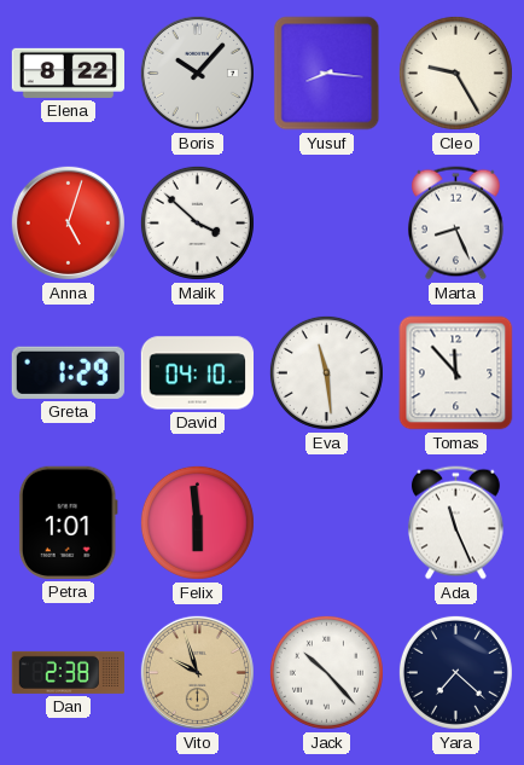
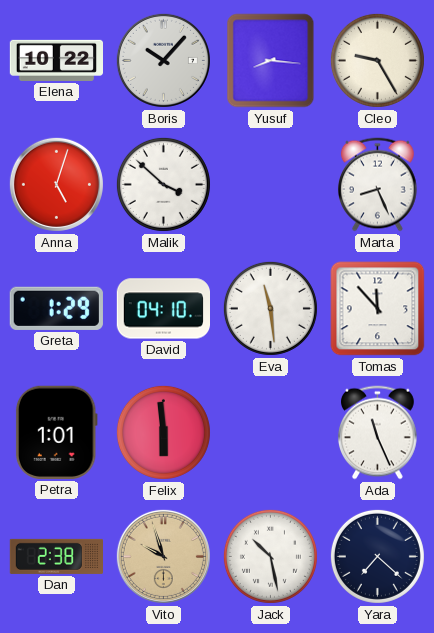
Elena: 8:22 -> 10:22 (56, 60)
Jack: 10:23 -> 10:28 (270, 556)
